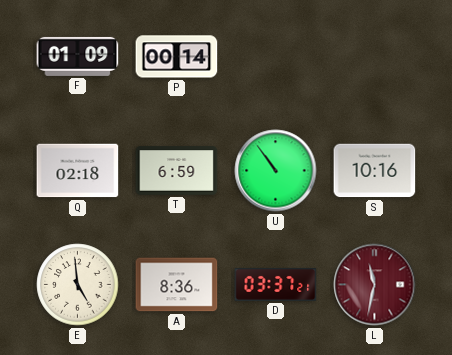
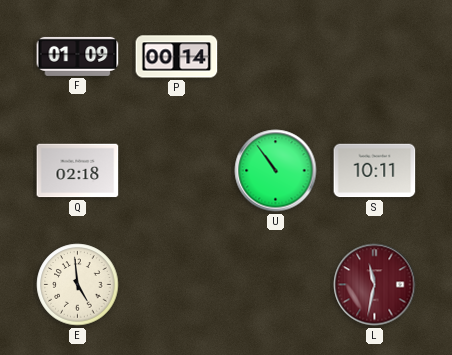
T: 6:59 -> none (177, 171)
S: 10:16 -> 10:11 (375, 171)
A: 8:36 -> none (177, 285)
D: 03:37 -> none (276, 285)
